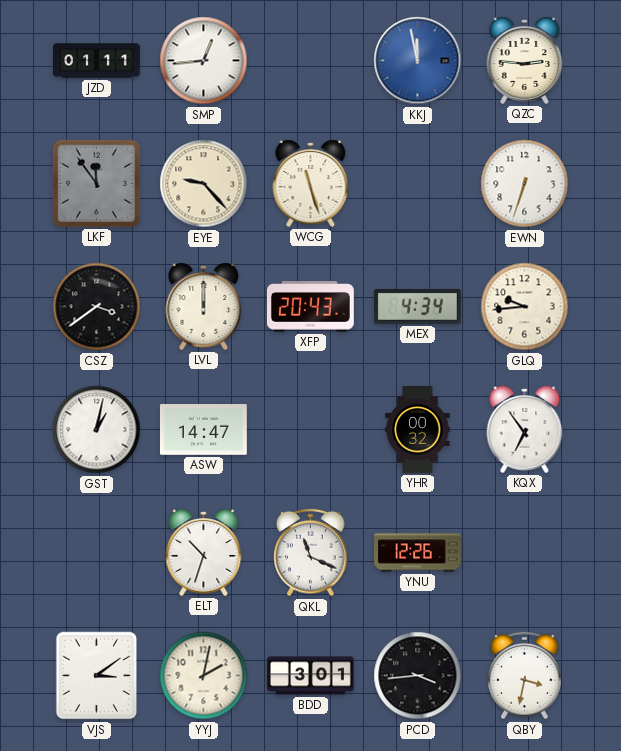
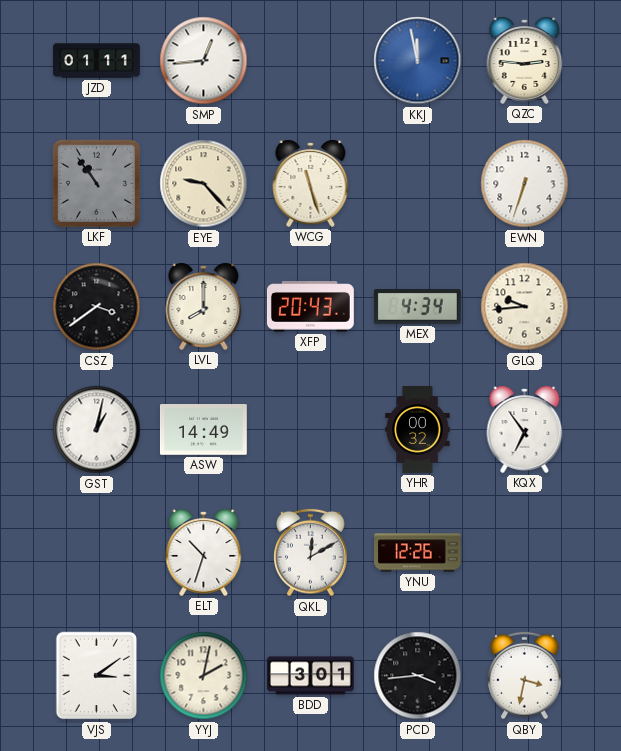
LKF: 11:54 -> 10:54 (96, 183)
LVL: 12:00 -> 8:00 (204, 306)
ASW: 14:47 -> 14:49 (203, 430)
QKL: 11:19 -> 12:10 (311, 553)
